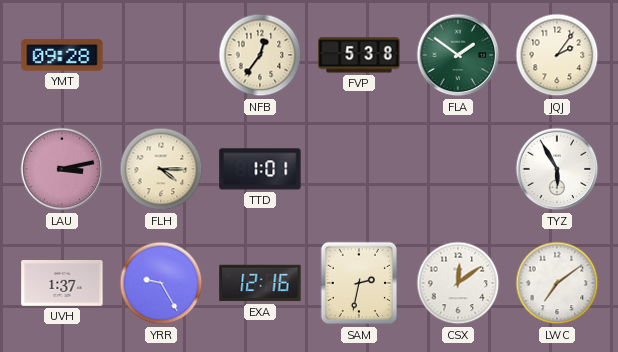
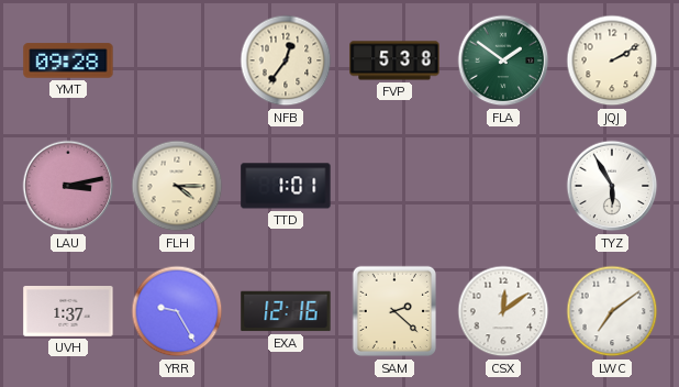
JQJ: 2:06 -> 2:10 (612, 60)
SAM: 2:32 -> 2:22 (393, 311)
